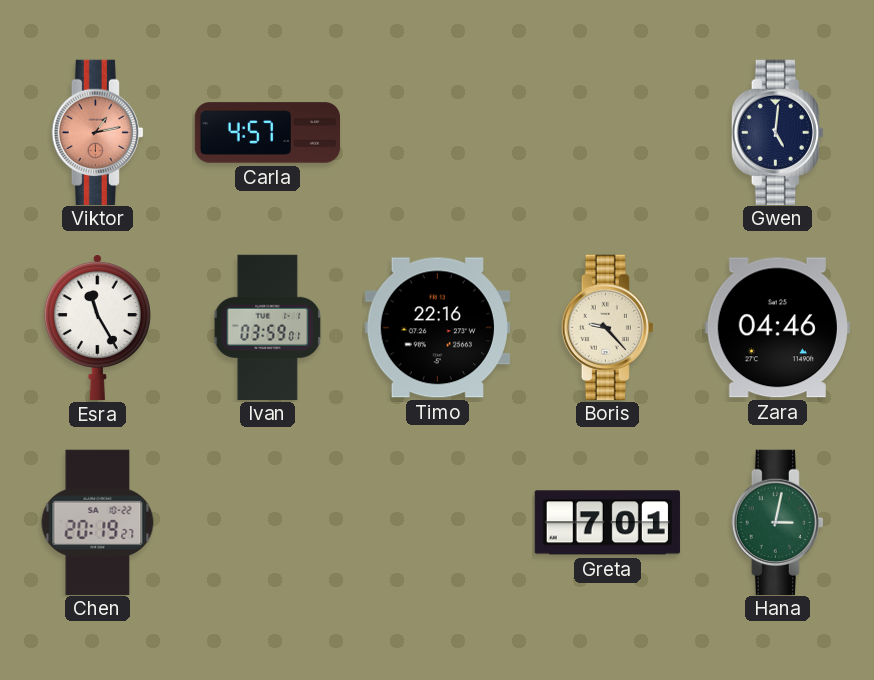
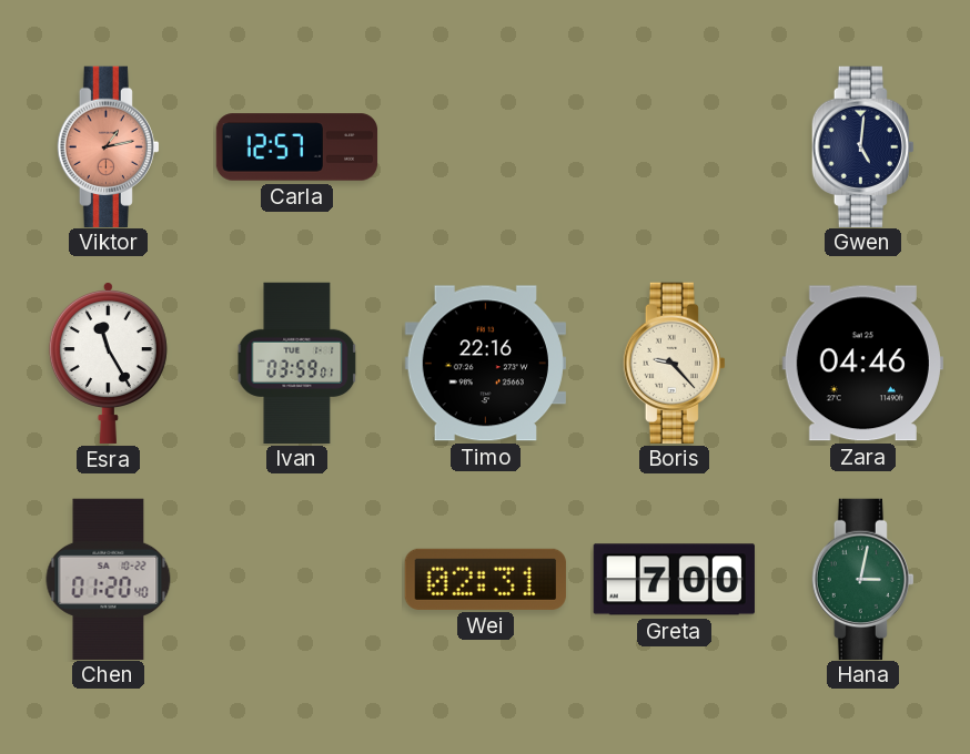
Carla: 4:57 -> 12:57 (297, 147)
Chen: 20:19 -> 01:20 (109, 579)
Wei: none -> 02:31 (485, 579)
Greta: 7:01 -> 7:00 (674, 580)
